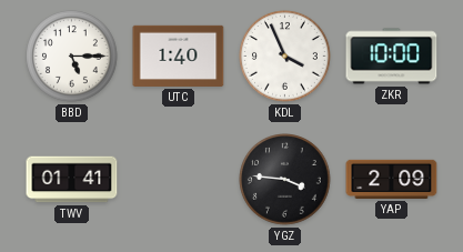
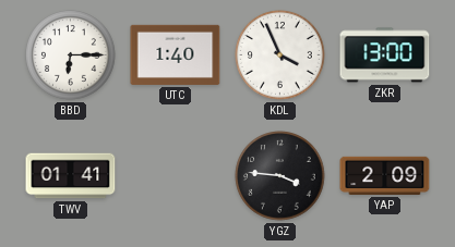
BBD: 5:15 -> 6:15 (71, 55)
ZKR: 10:00 -> 13:00 (385, 55)
